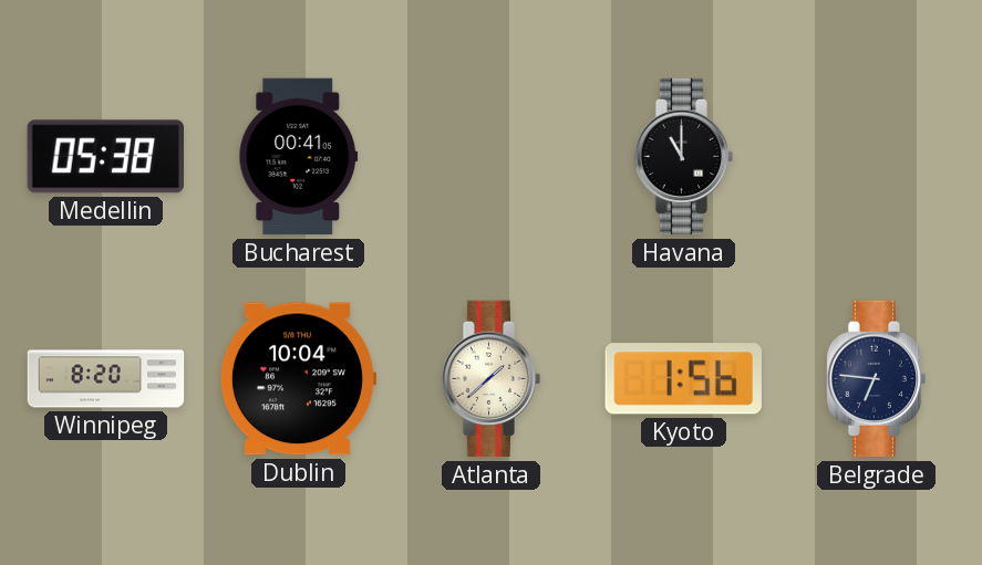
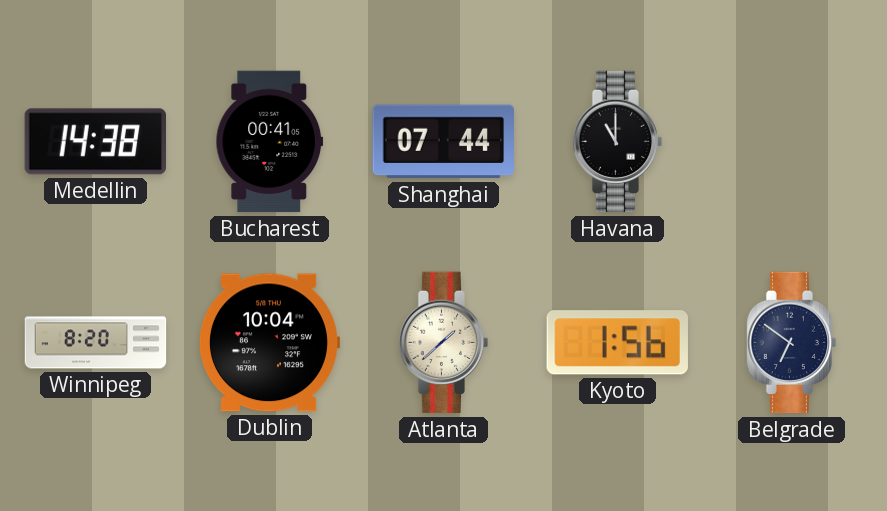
Medellin: 05:38 -> 14:38 (95, 142)
Shanghai: none -> 07:44 (444, 142)
Belgrade: 6:46 -> 6:51 (792, 343)
